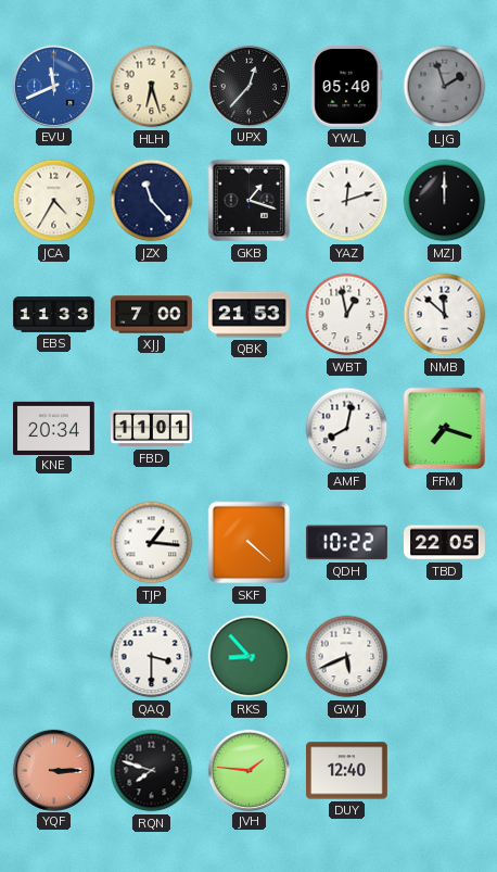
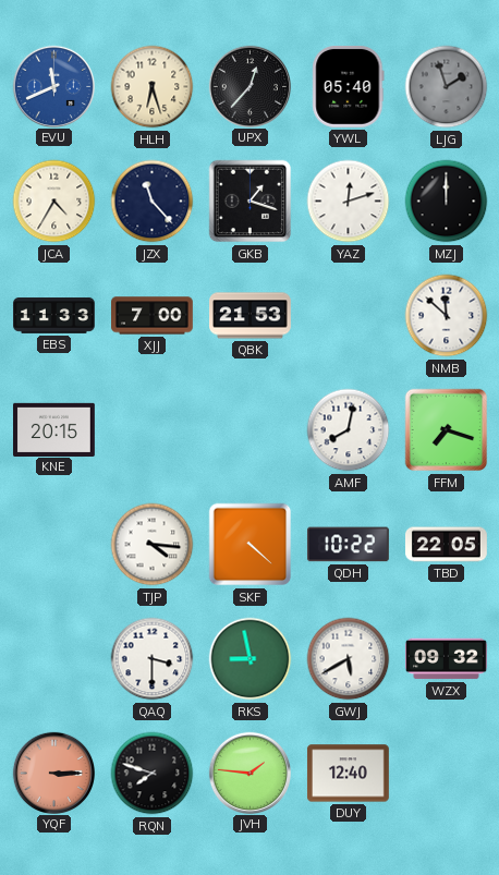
WBT: 12:58 -> none (347, 315)
KNE: 20:34 -> 20:15 (54, 429)
FBD: 11:01 -> none (152, 429)
TJP: 1:16 -> 4:16 (153, 545)
RKS: 8:53 -> 8:58 (251, 659)
GWJ: 5:41 -> 5:40 (349, 659)
WZX: none -> 09:32 (447, 659)
